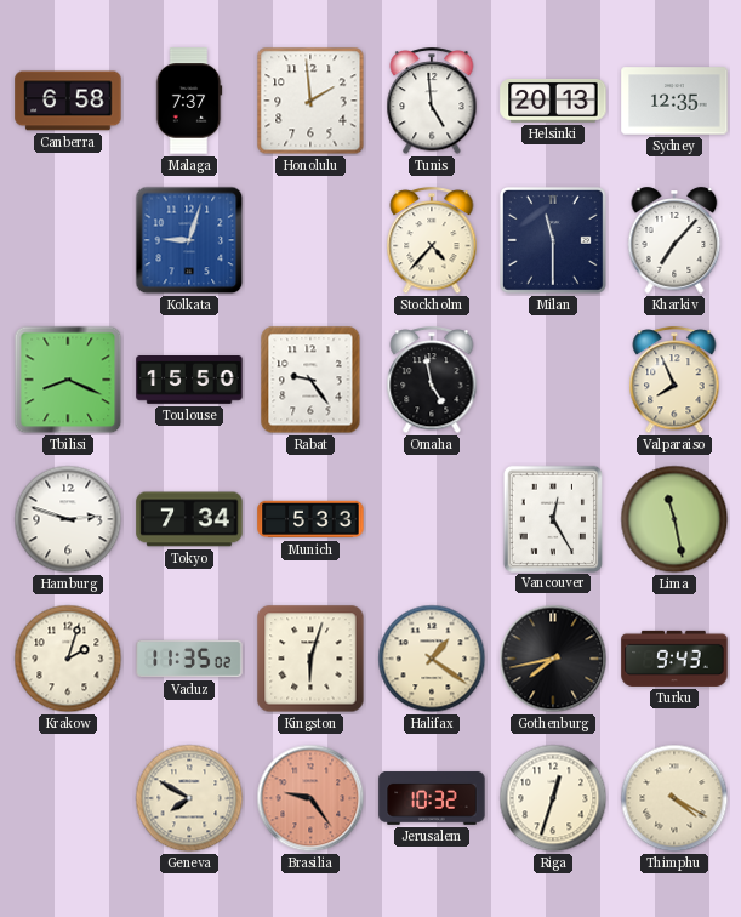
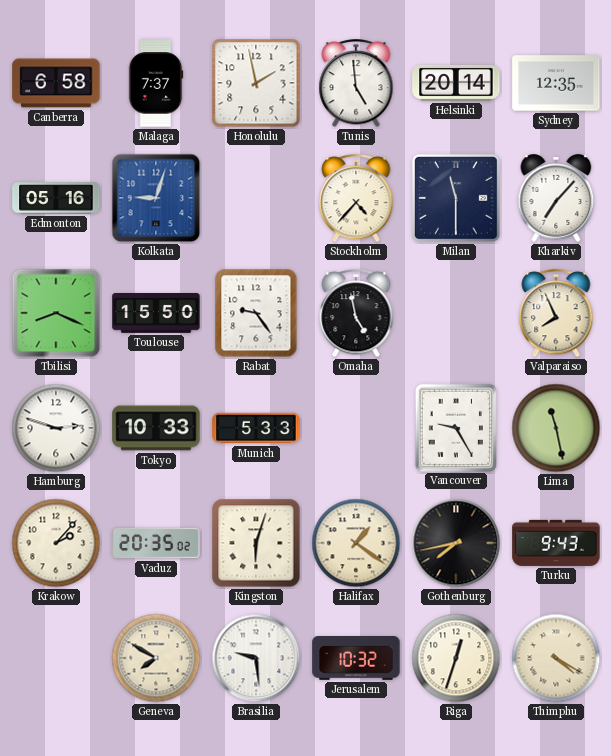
Honolulu: 1:59 -> 1:58 (256, 83)
Helsinki: 20:13 -> 20:14 (456, 83)
Edmonton: none -> 05:16 (56, 198)
Tokyo: 7:34 -> 10:33 (156, 428)
Vancouver: 12:25 -> 9:25 (456, 427)
Krakow: 2:03 -> 2:07 (56, 543)
Vaduz: 11:35 -> 20:35 (156, 543)
Brasilia: 9:24 -> 9:29 (256, 658)
Brasilia dial: salmon -> white (256, 658)
